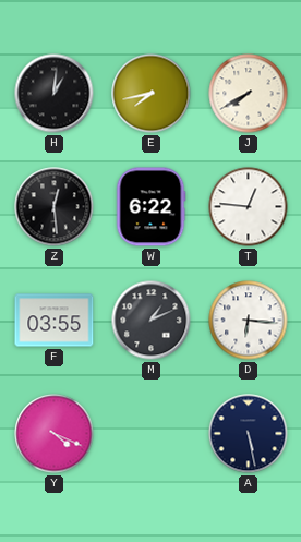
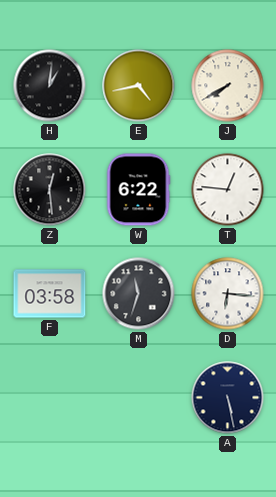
E: 7:43 -> 4:43 (139, 86)
F: 03:55 -> 03:58 (50, 294)
M: 1:11 -> 11:33 (139, 294)
Y: 4:19 -> none (55, 434)
